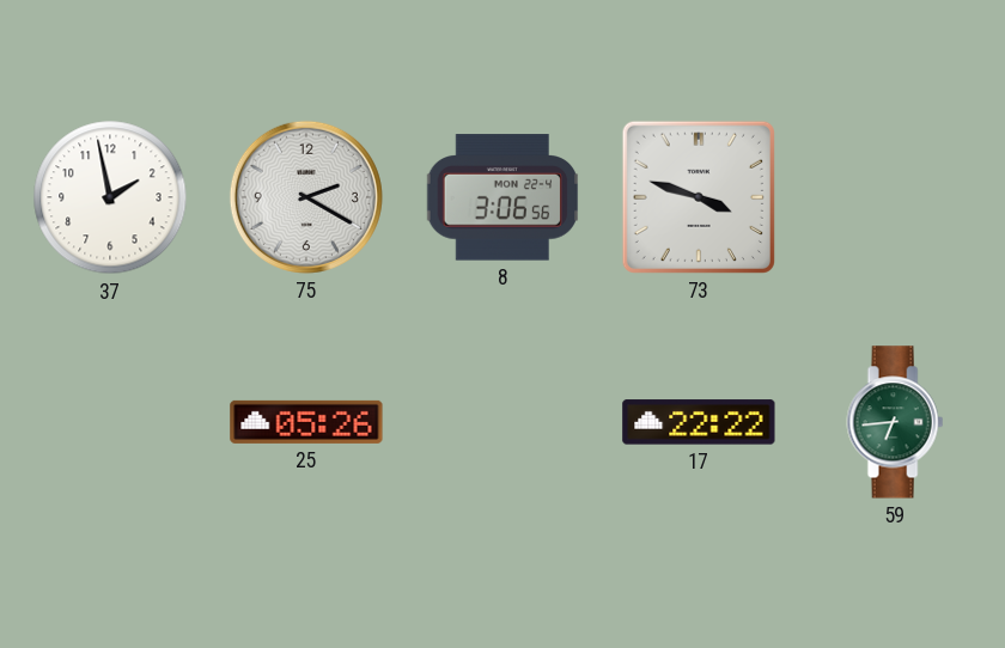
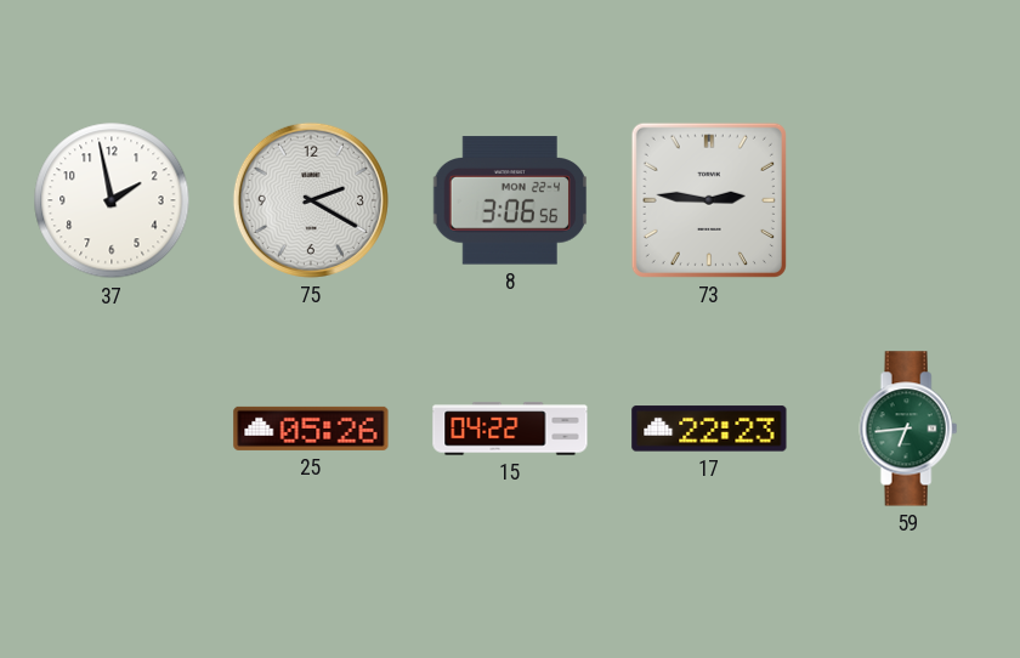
73: 3:48 -> 2:46 (709, 200)
15: none -> 04:22 (510, 429)
17: 22:22 -> 22:23 (709, 429)
